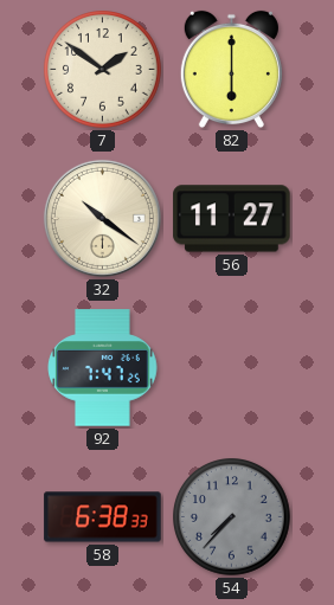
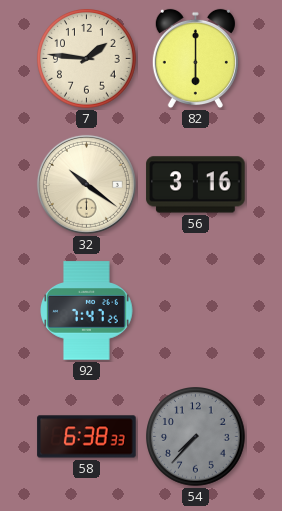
7: 1:51 -> 1:46 (87, 59)
56: 11:27 -> 3:16 (196, 185)
